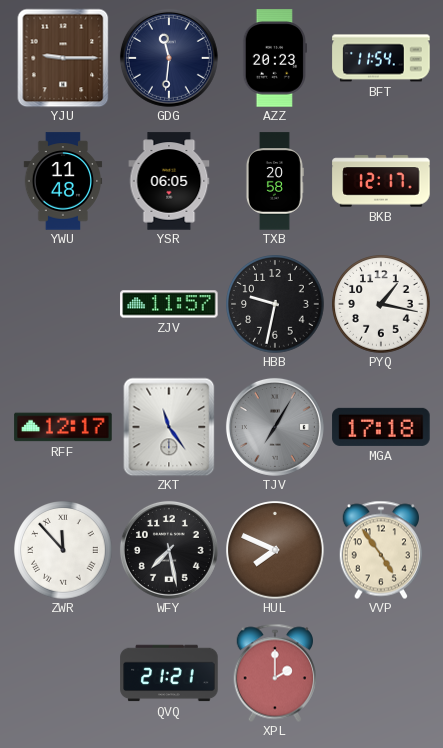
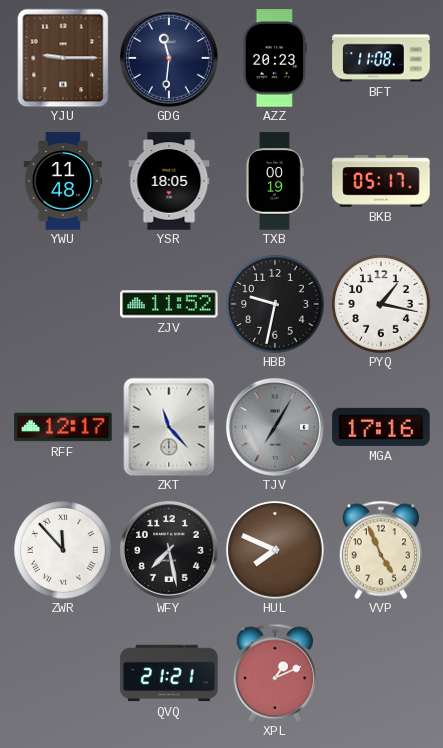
BFT: 11:54 -> 11:08 (381, 58)
YSR: 06:05 -> 18:05 (169, 181)
TXB: 20:58 -> 00:19 (274, 181)
BKB: 12:17 -> 05:17 (381, 181)
ZJV: 11:57 -> 11:52 (169, 304)
ZKT: 11:24 -> 11:23 (169, 427)
MGA: 17:18 -> 17:16 (381, 427)
VVP: 4:54 -> 4:56 (380, 550)
XPL: 2:00 -> 1:11 (274, 673)
